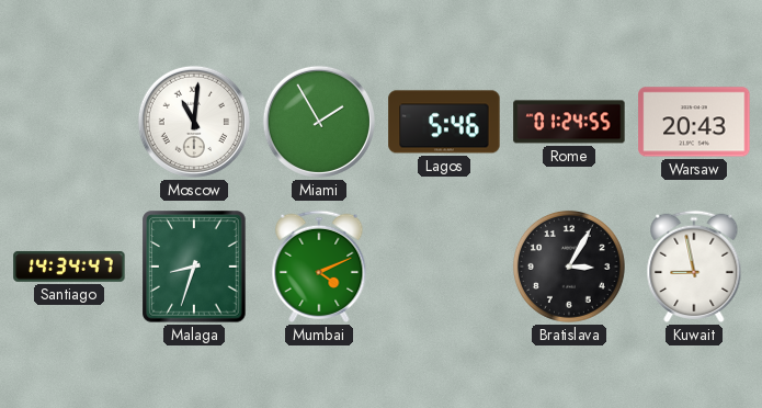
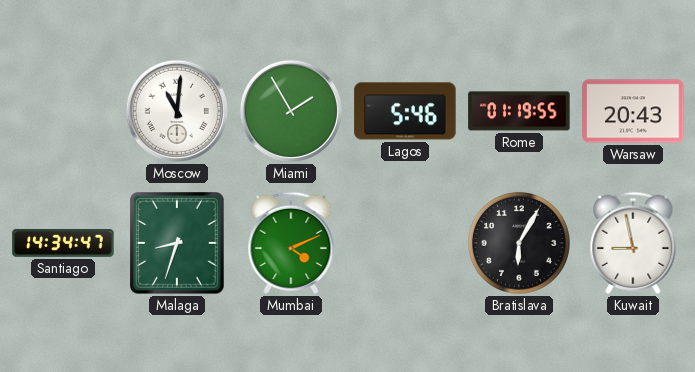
Rome: 01:24 -> 01:19 (519, 111)
Bratislava: 3:05 -> 6:05 (519, 243)
